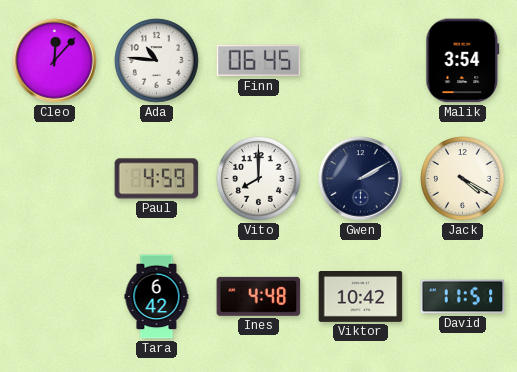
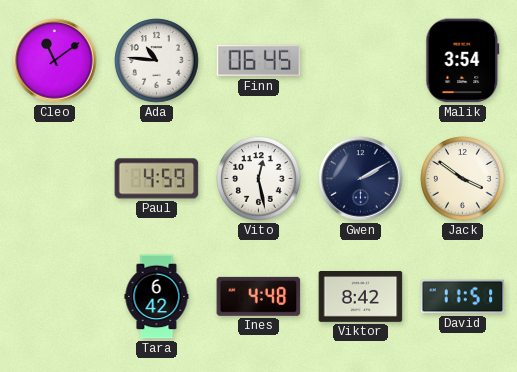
Cleo: 12:07 -> 11:09 (55, 61)
Vito: 8:00 -> 12:28 (259, 179)
Jack: 4:20 -> 3:51 (463, 179)
Viktor: 10:42 -> 8:42 (361, 297)
